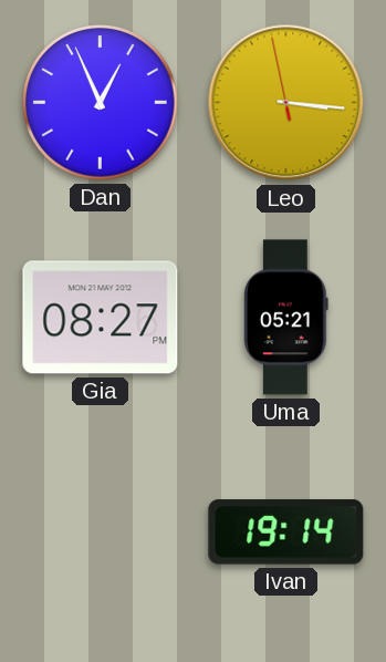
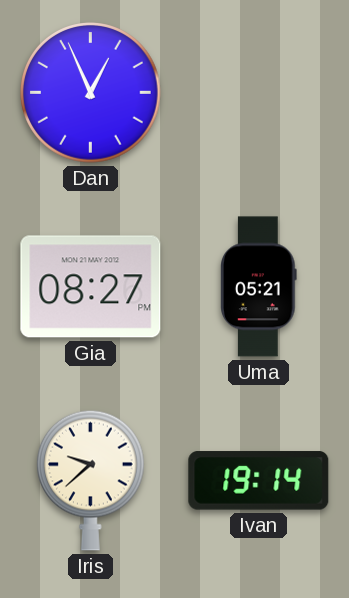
Leo: 3:15 -> none (286, 103)
Iris: none -> 9:38 (91, 480)
